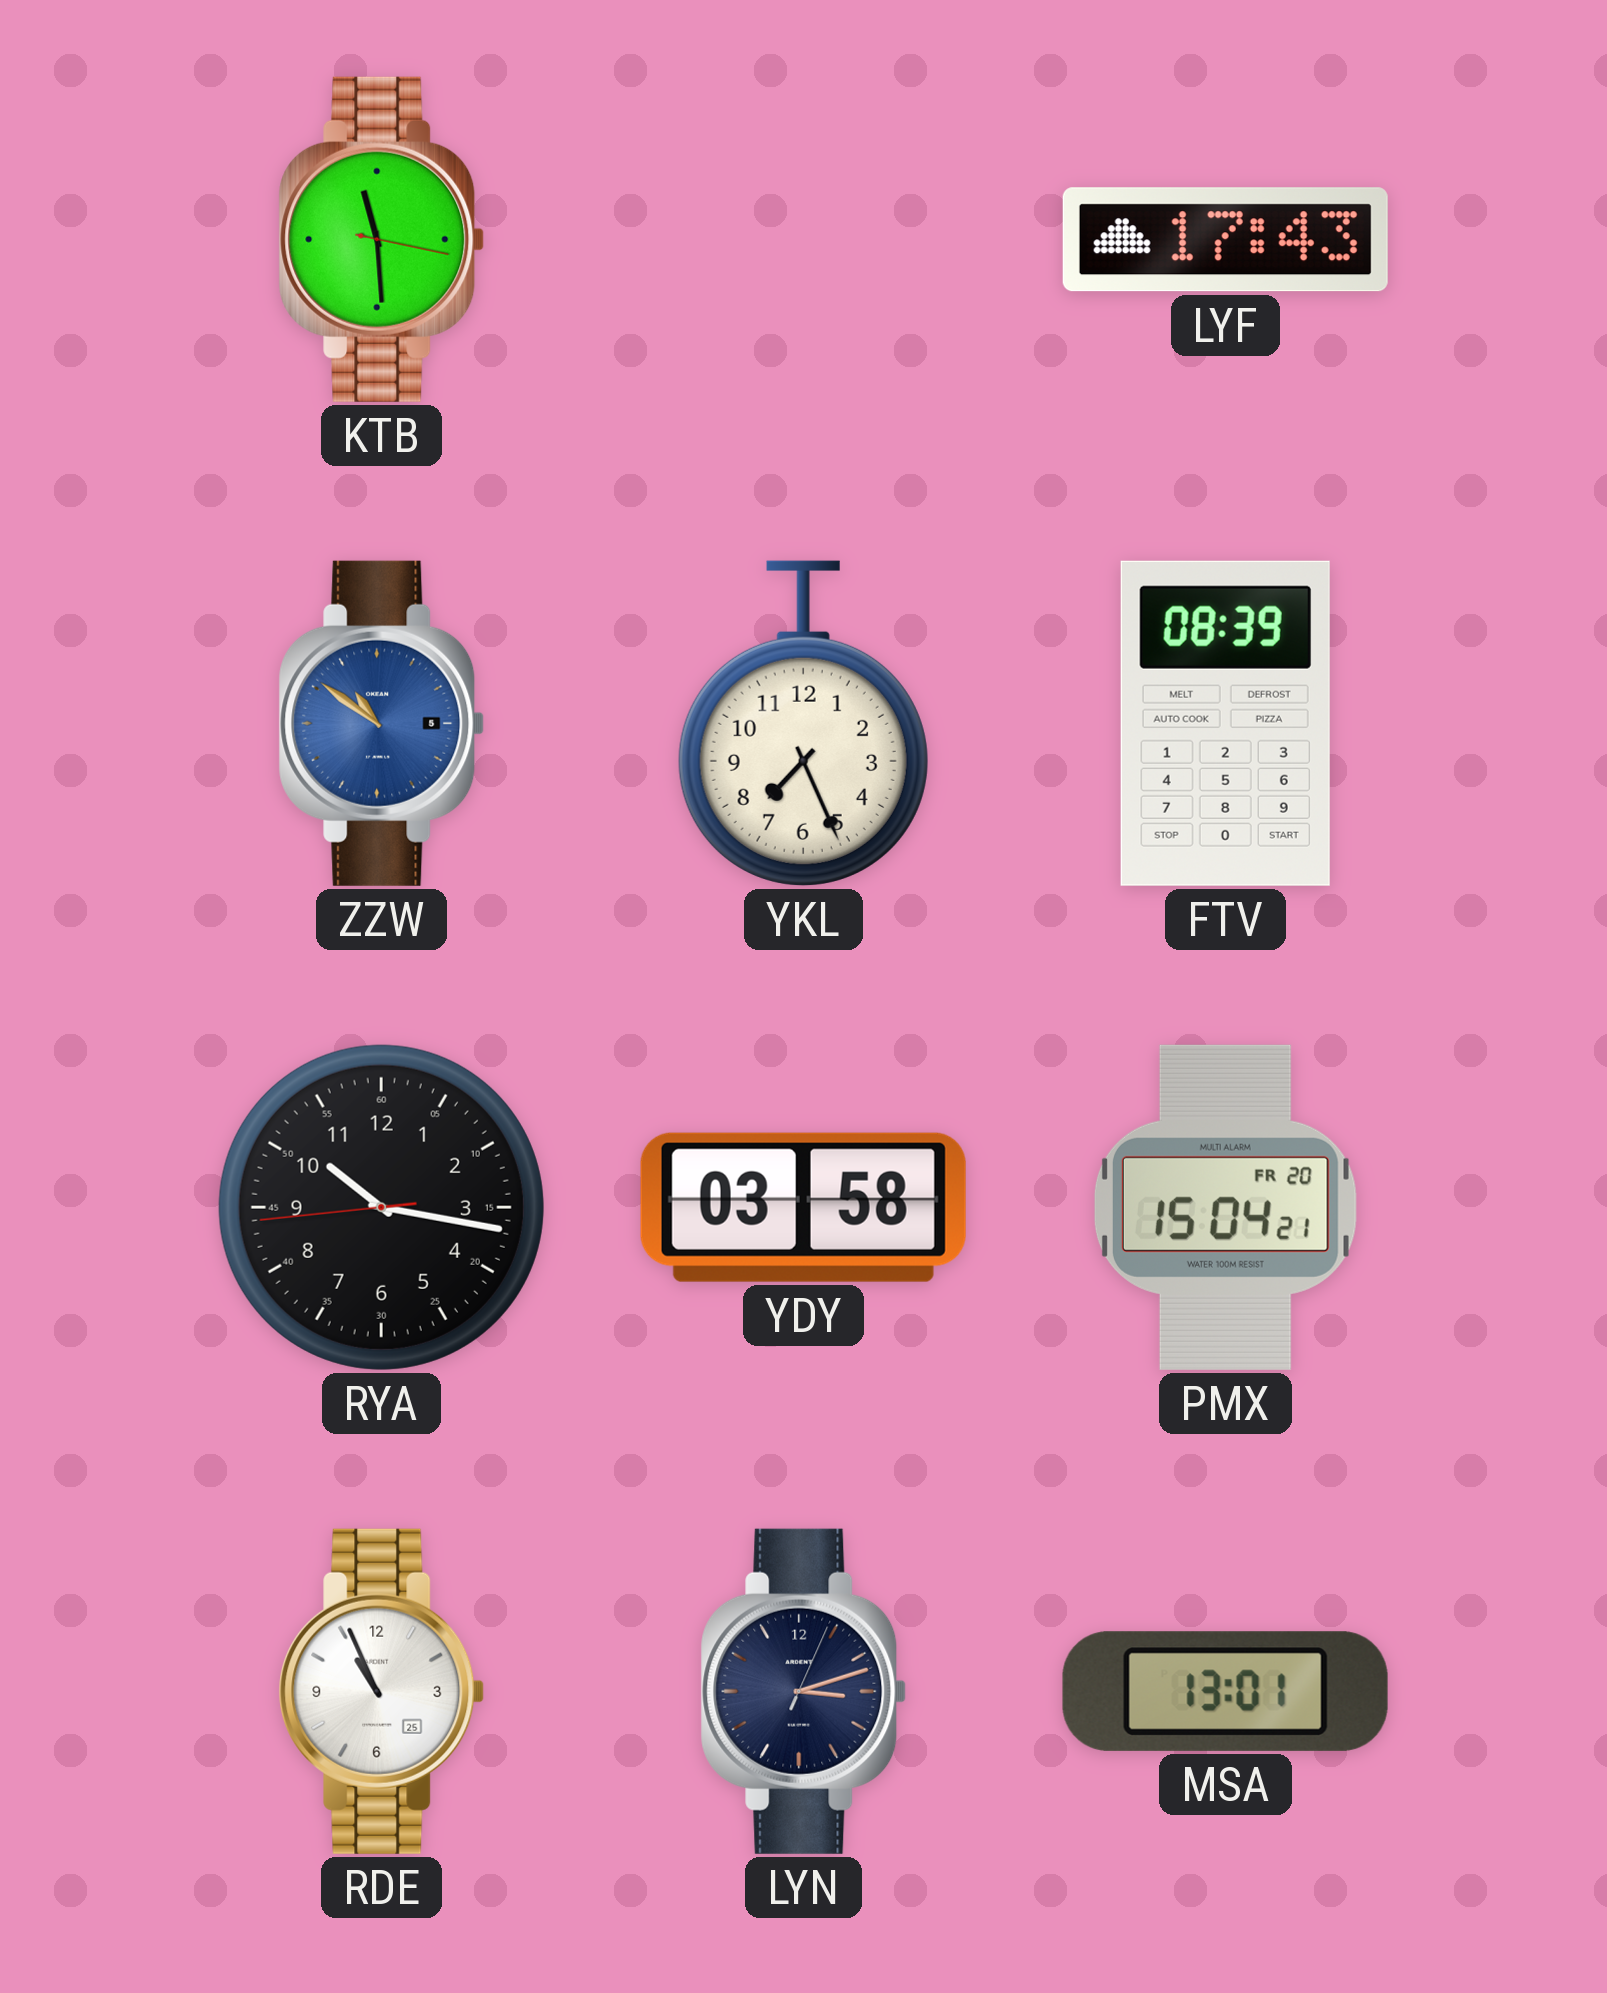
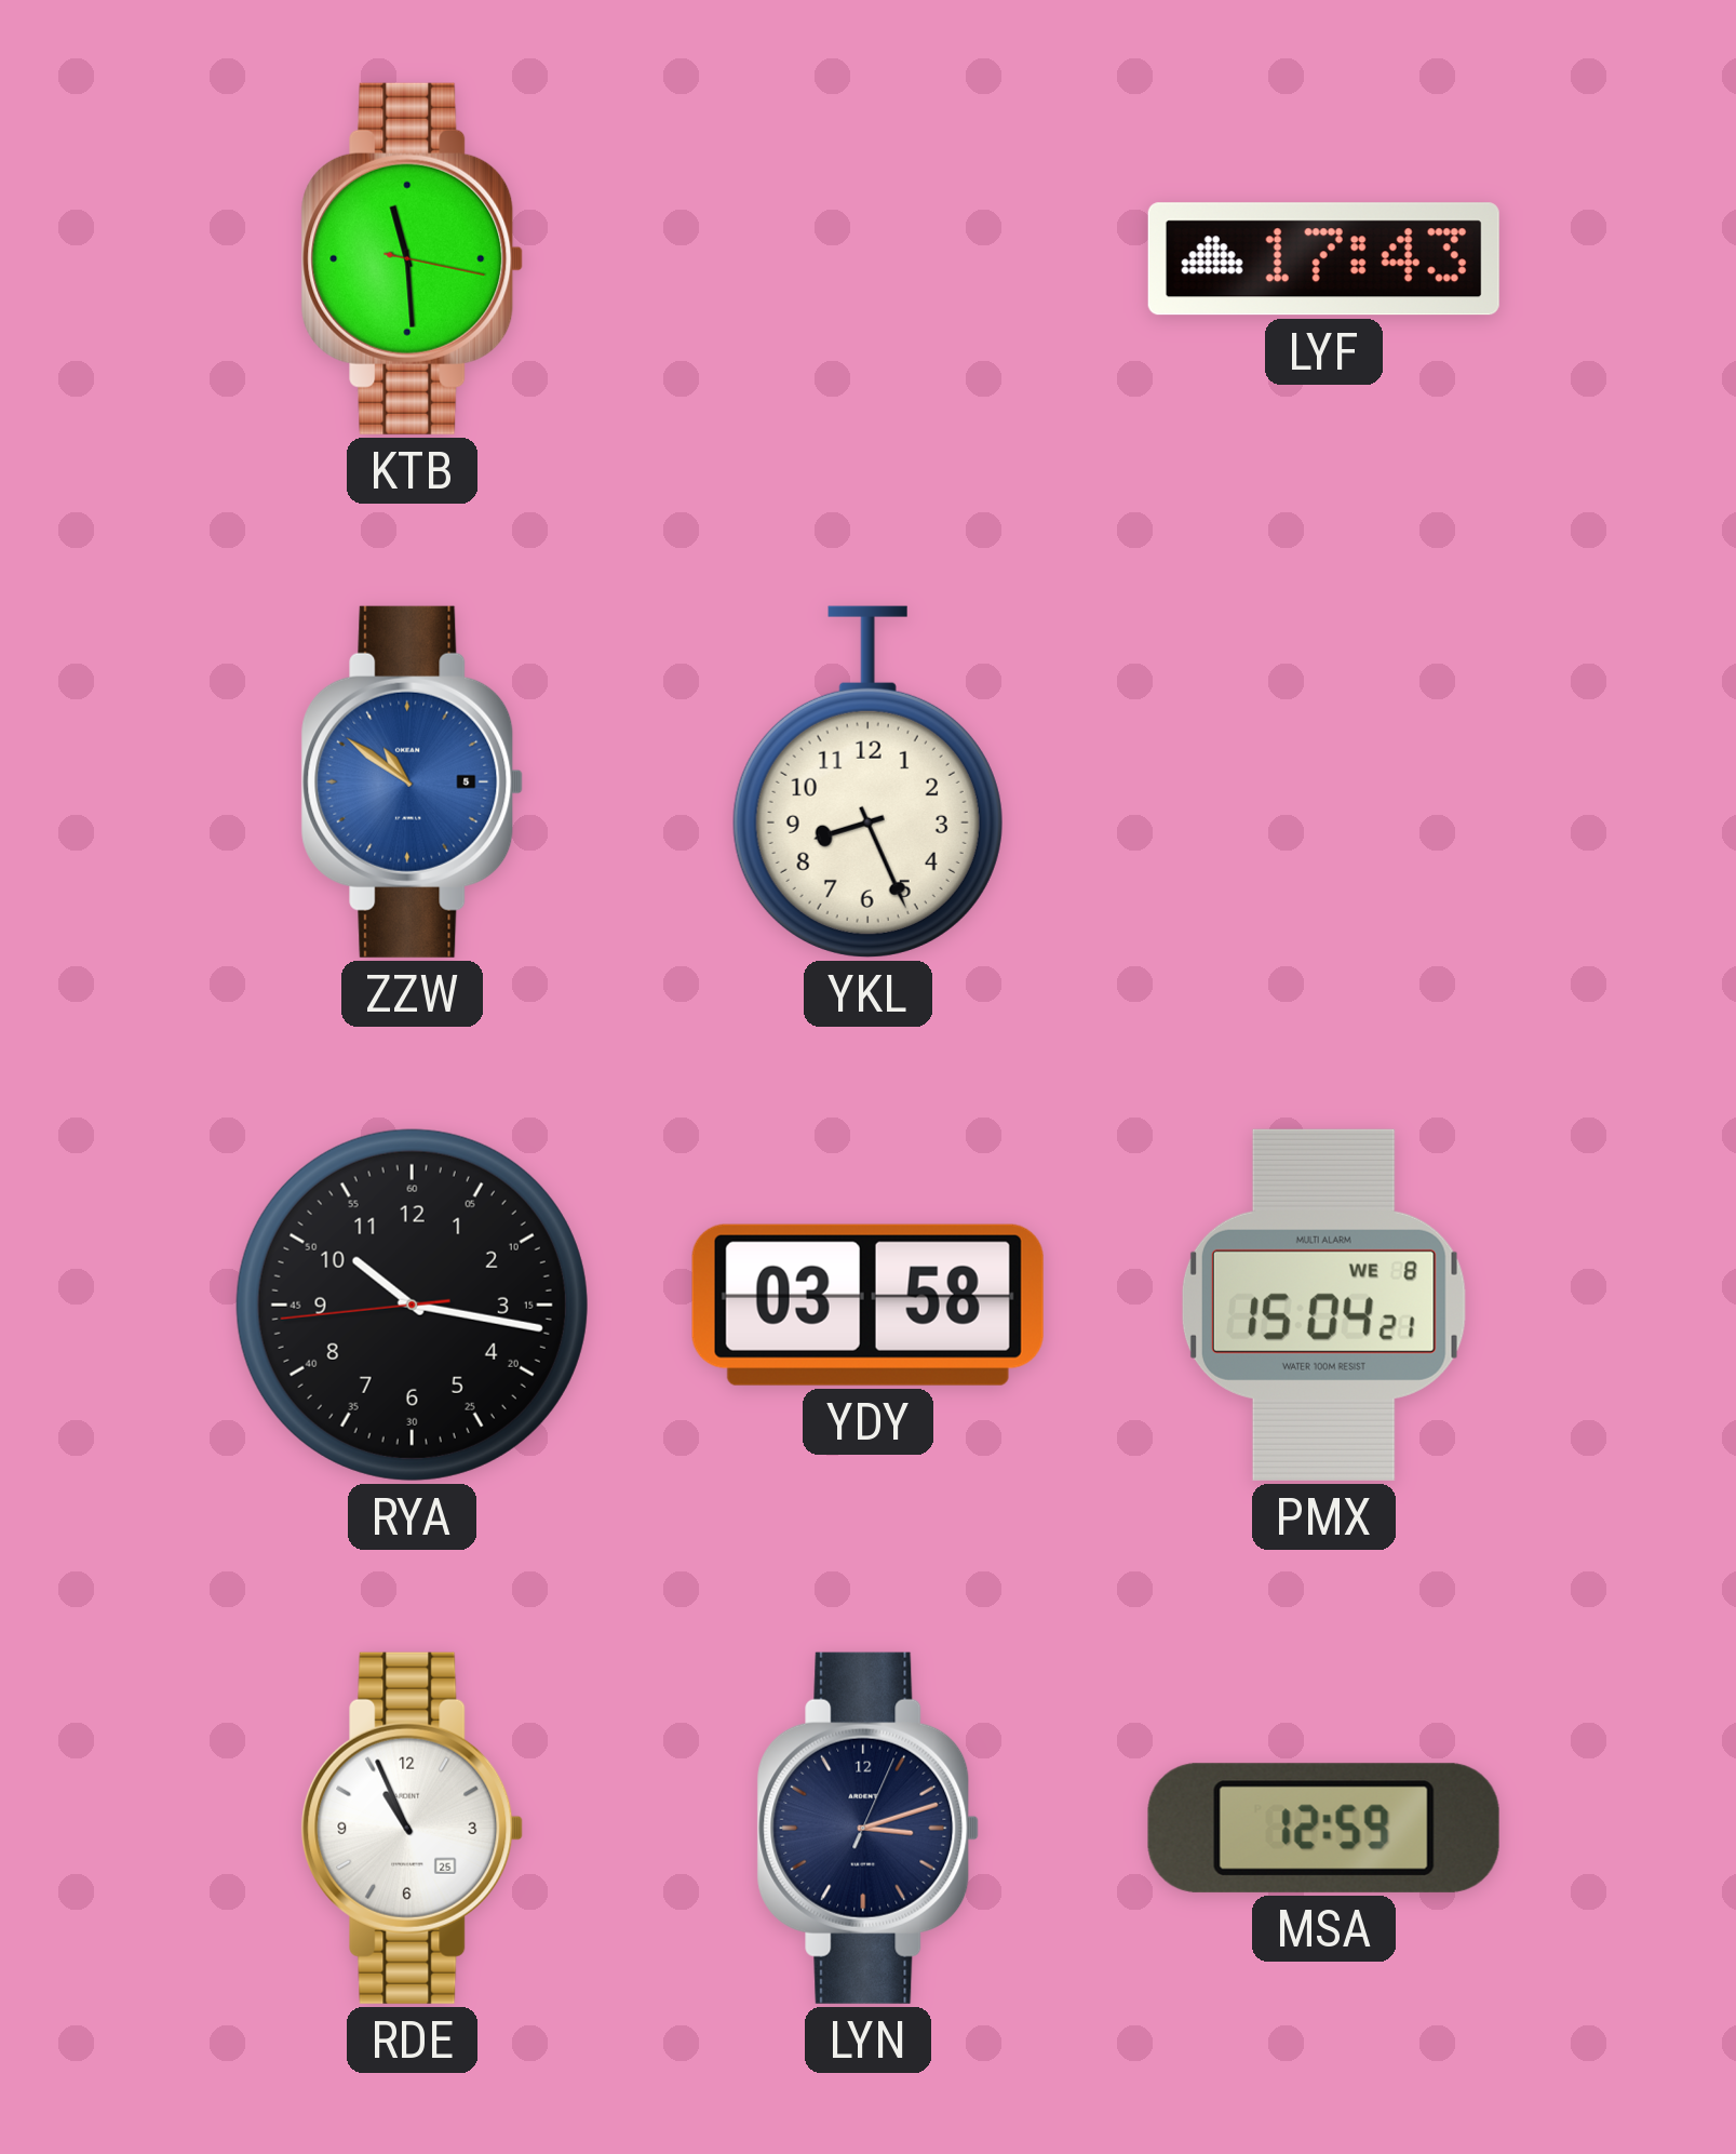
YKL: 7:26 -> 8:26 (867, 781)
FTV: 08:39 -> none (1225, 723)
PMX date: FR 20 -> WE 8 (1323, 1305)
MSA: 13:01 -> 12:59 (1323, 1828)
